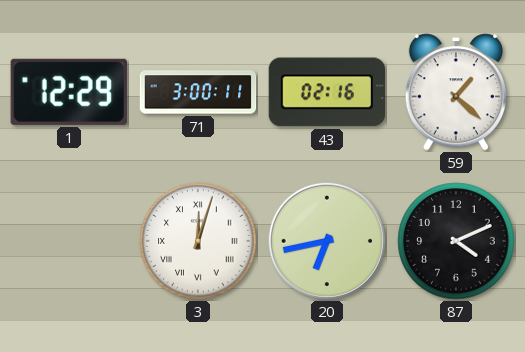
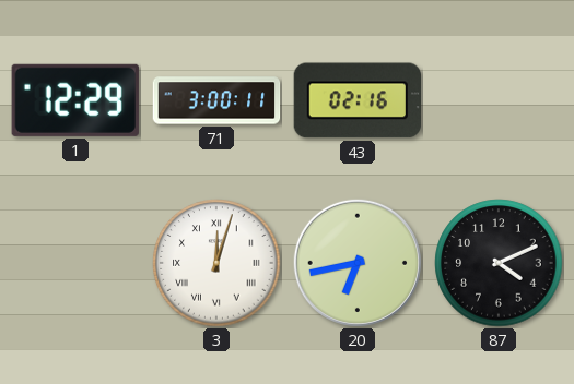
59: 1:22 -> none (456, 92)
